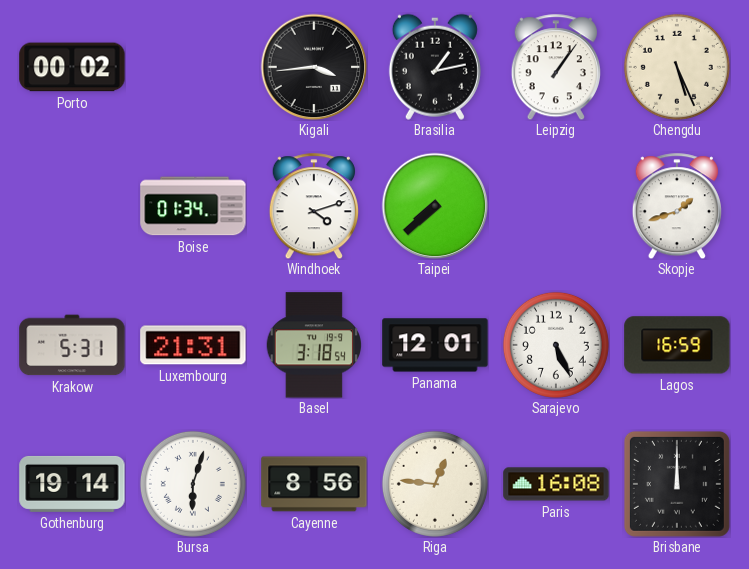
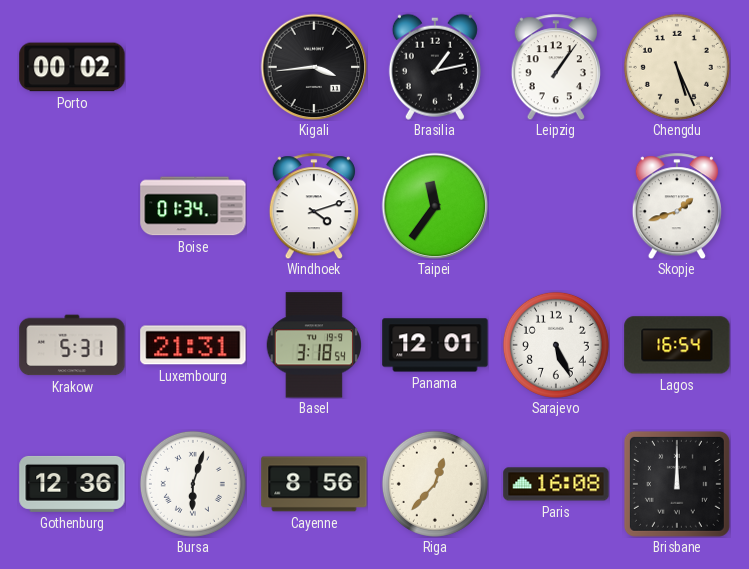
Taipei: 7:38 -> 11:36 (435, 206)
Lagos: 16:59 -> 16:54 (677, 345)
Gothenburg: 19:14 -> 12:36 (72, 484)
Riga: 12:46 -> 12:37 (435, 484)
